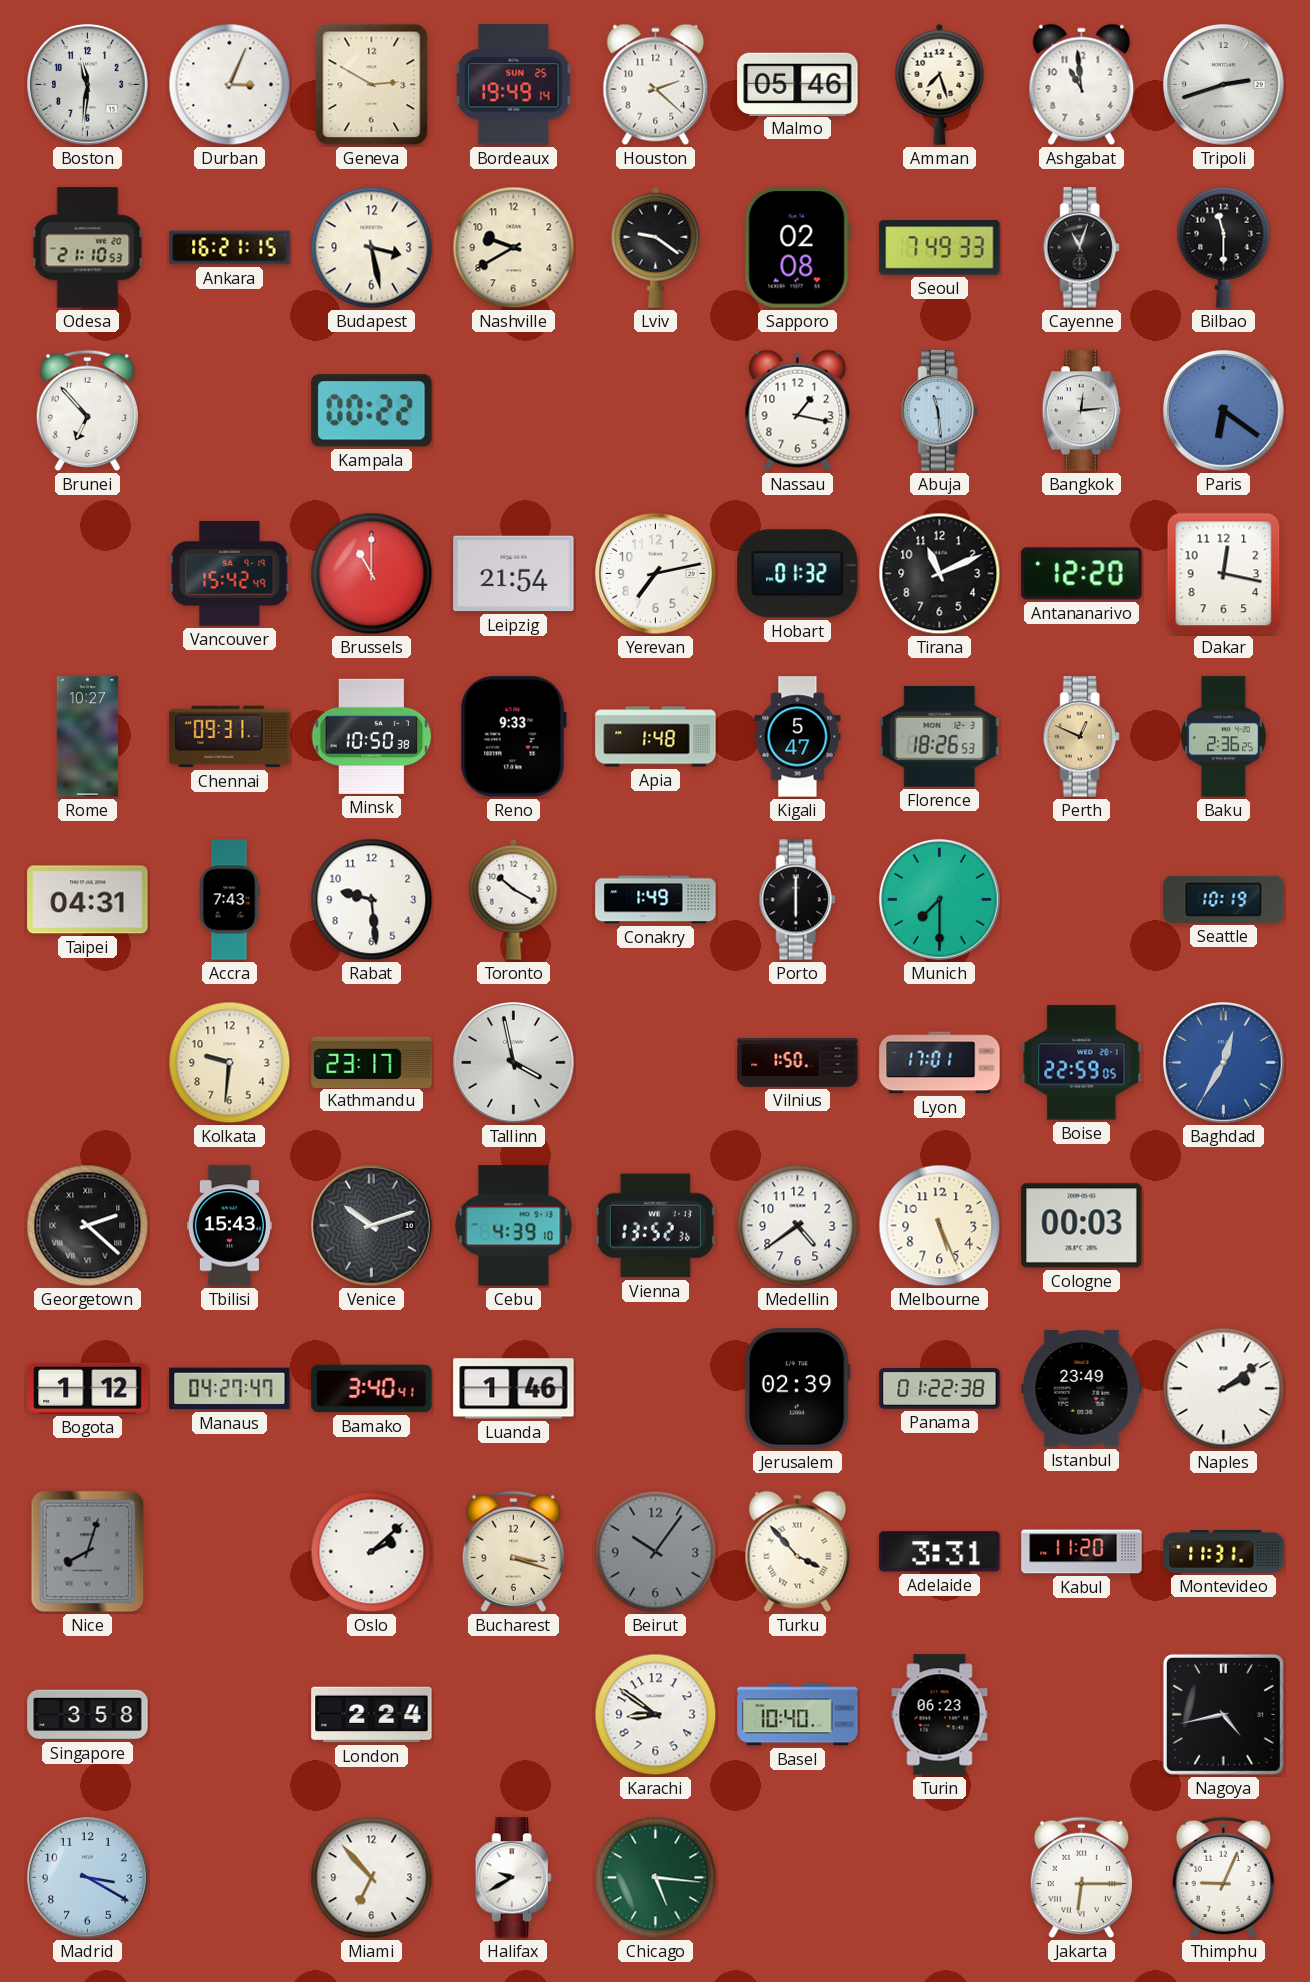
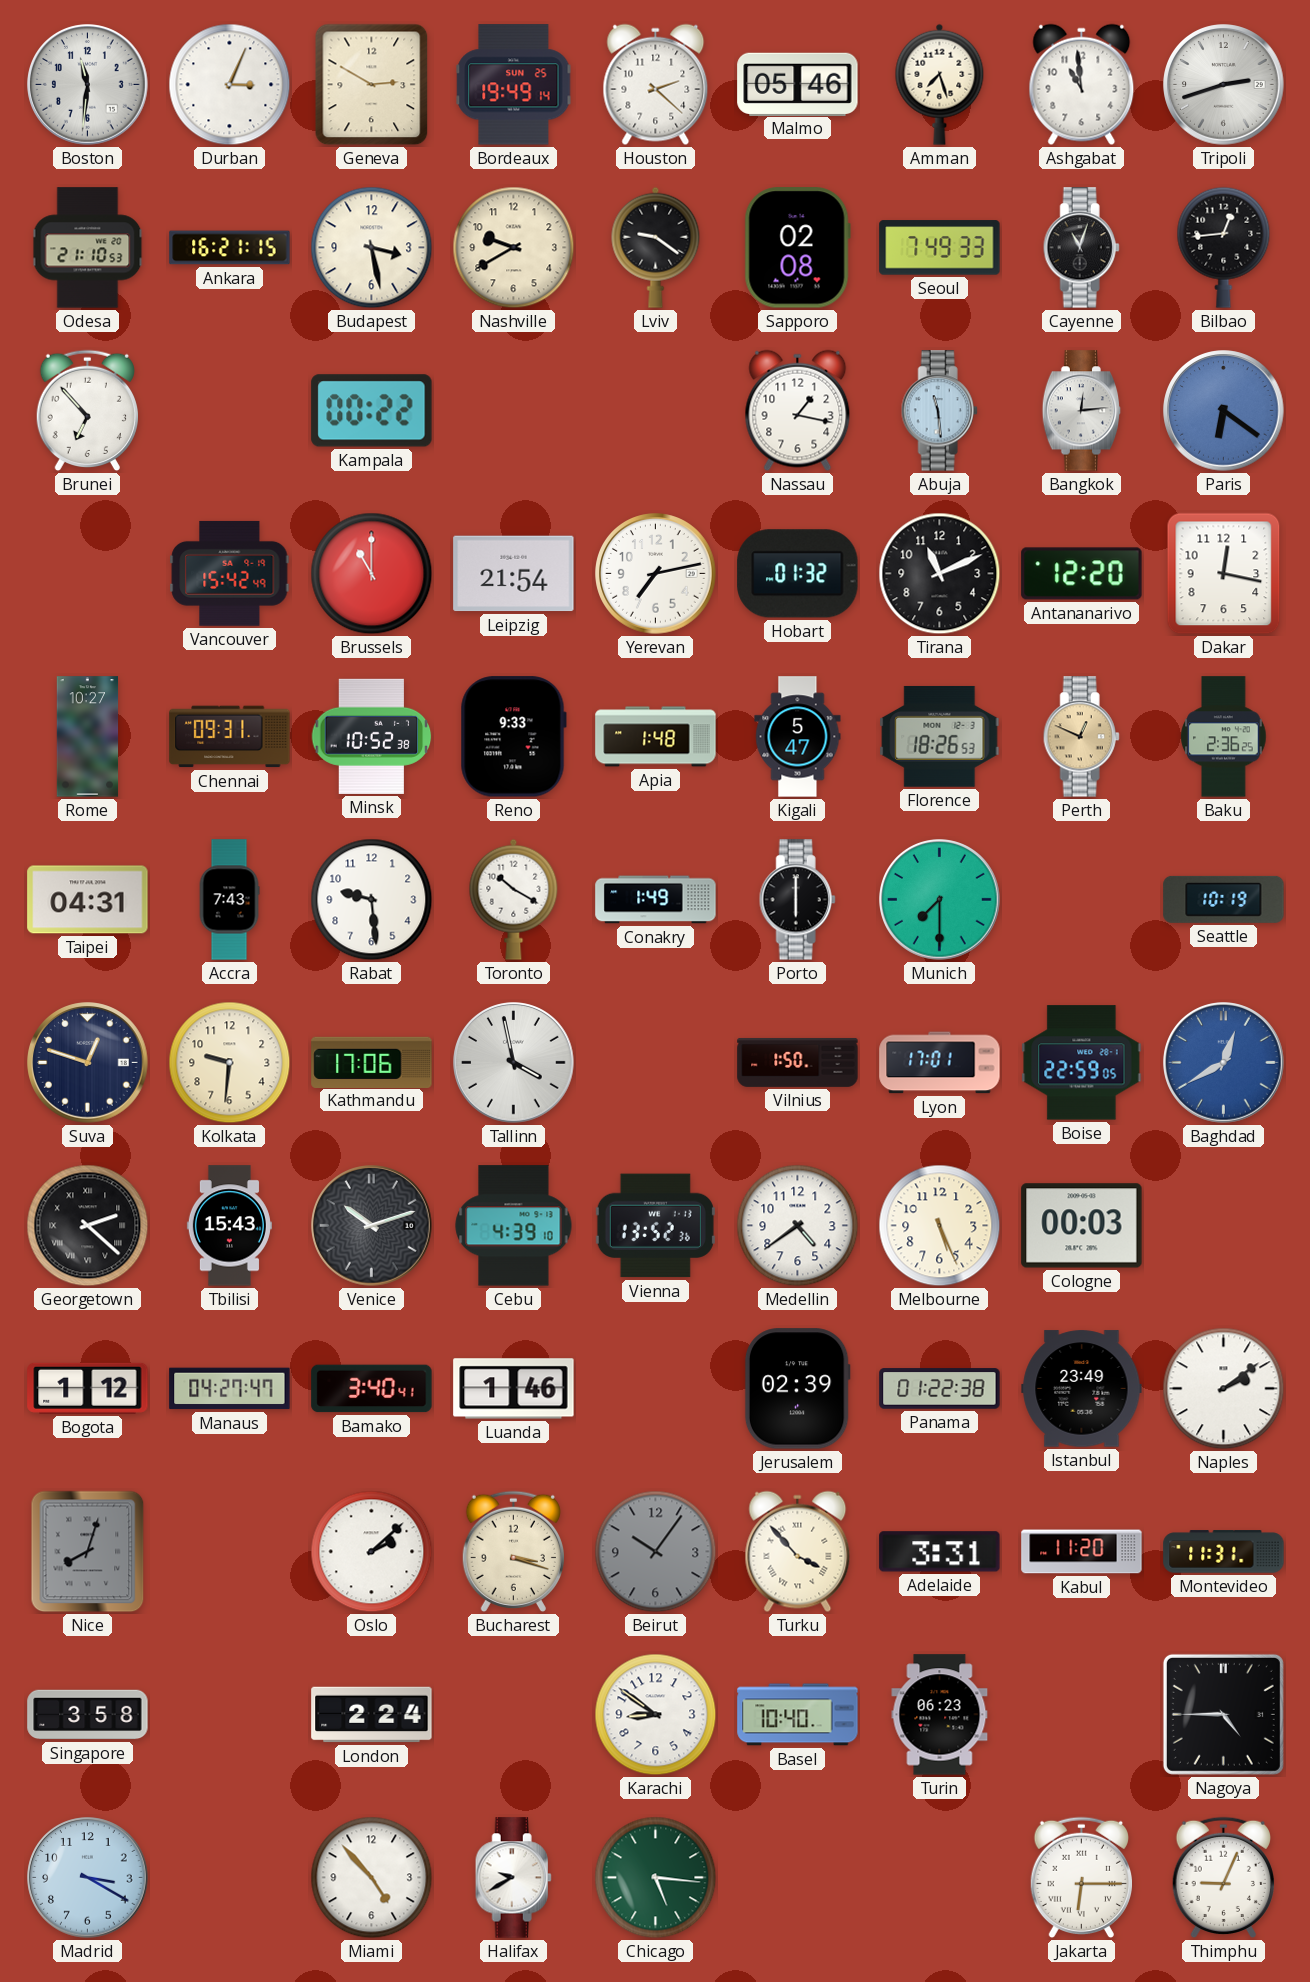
Bilbao: 11:30 -> 12:44 (1224, 247)
Minsk: 10:50 -> 10:52 (372, 736)
Suva: none -> 12:48 (88, 1063)
Kathmandu: 23:17 -> 17:06 (372, 1062)
Baghdad: 12:35 -> 12:40 (1224, 1063)
Nagoya: 4:43 -> 4:45 (1223, 1714)
Miami: 6:53 -> 4:53 (372, 1878)
